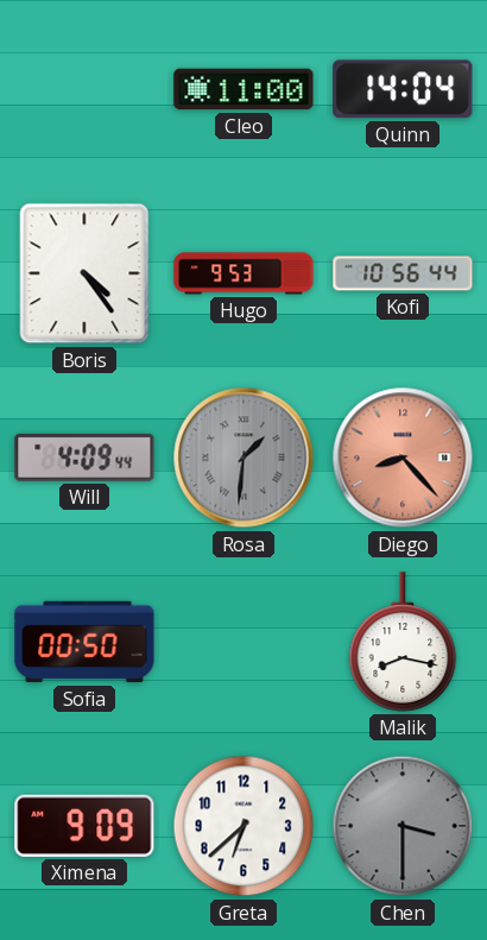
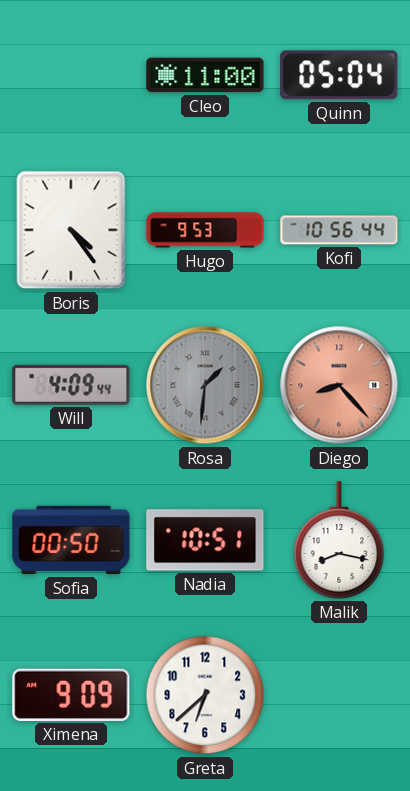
Quinn: 14:04 -> 05:04 (339, 75)
Nadia: none -> 10:51 (205, 540)
Chen: 3:30 -> none (403, 826)
